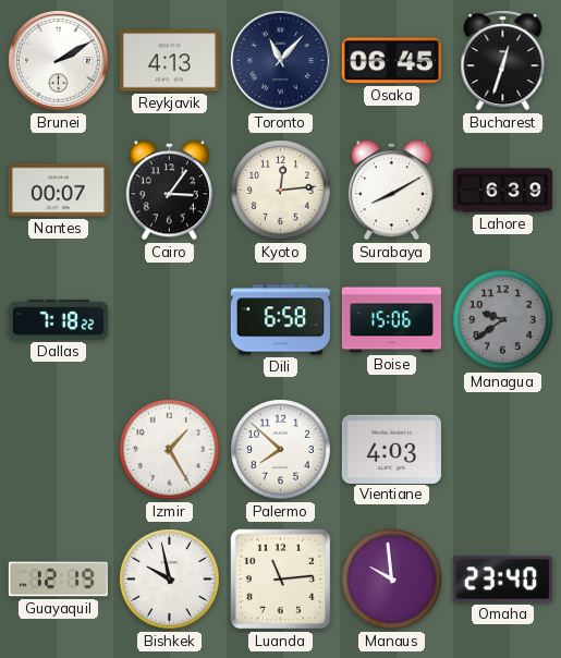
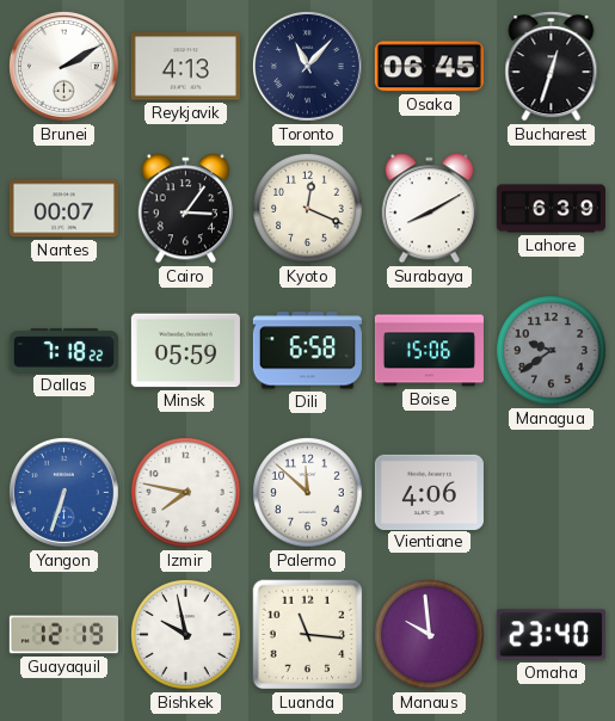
Kyoto: 12:14 -> 12:19 (308, 209)
Minsk: none -> 05:59 (185, 351)
Yangon: none -> 6:33 (64, 493)
Izmir: 1:25 -> 7:47 (186, 493)
Palermo: 7:52 -> 11:52 (308, 493)
Vientiane: 4:03 -> 4:06 (429, 492)
Luanda: 11:14 -> 11:16 (308, 635)
